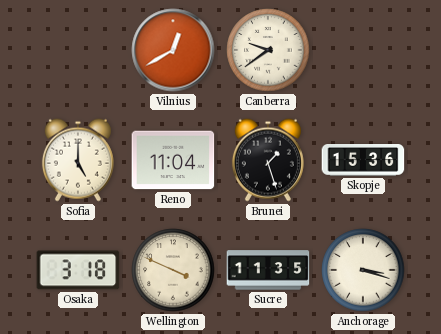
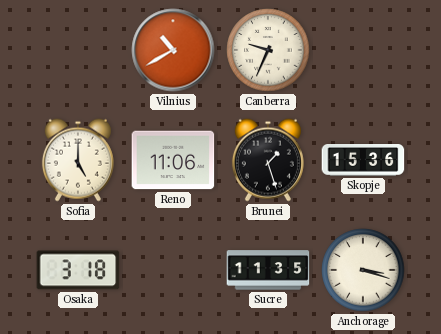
Vilnius: 12:40 -> 10:40 (173, 50)
Canberra: 9:39 -> 9:34 (268, 50)
Reno: 11:04 -> 11:06 (173, 160)
Wellington: 3:49 -> none (173, 270)
